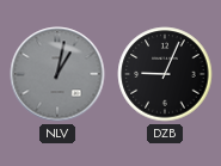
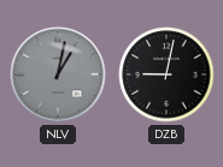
DZB: 9:04 -> 9:02 (166, 74)
